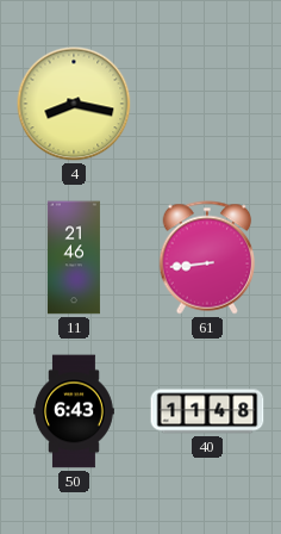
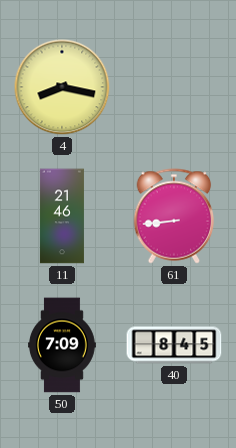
50: 6:43 -> 7:09 (63, 345)
40: 11:48 -> 8:45 (174, 345)
